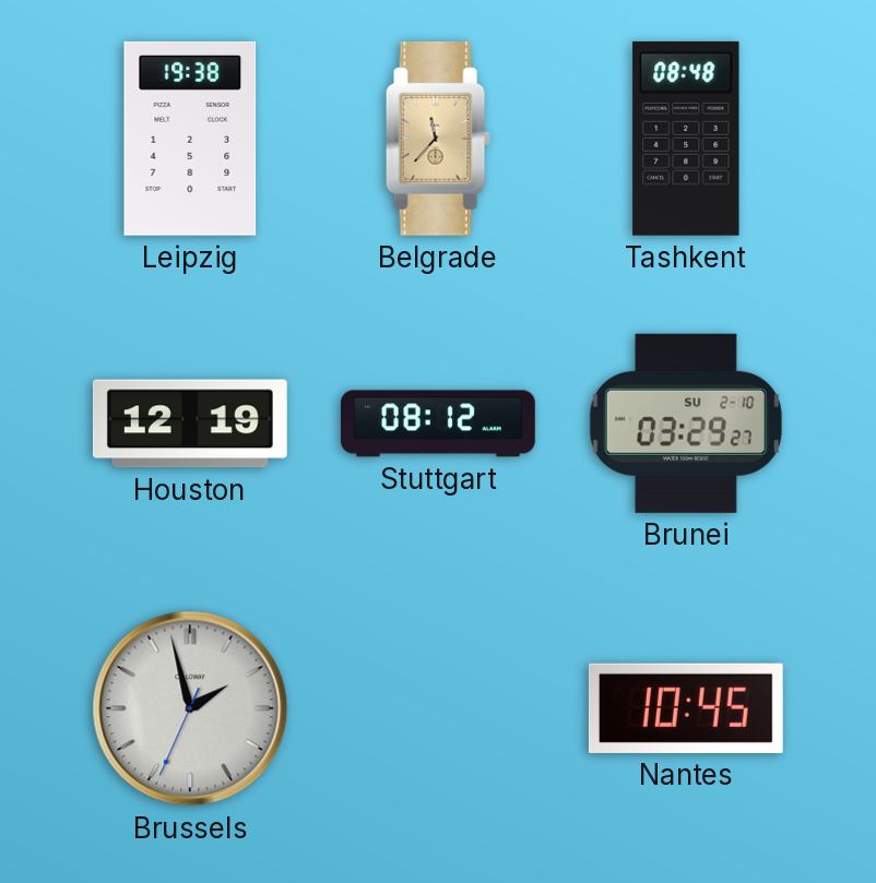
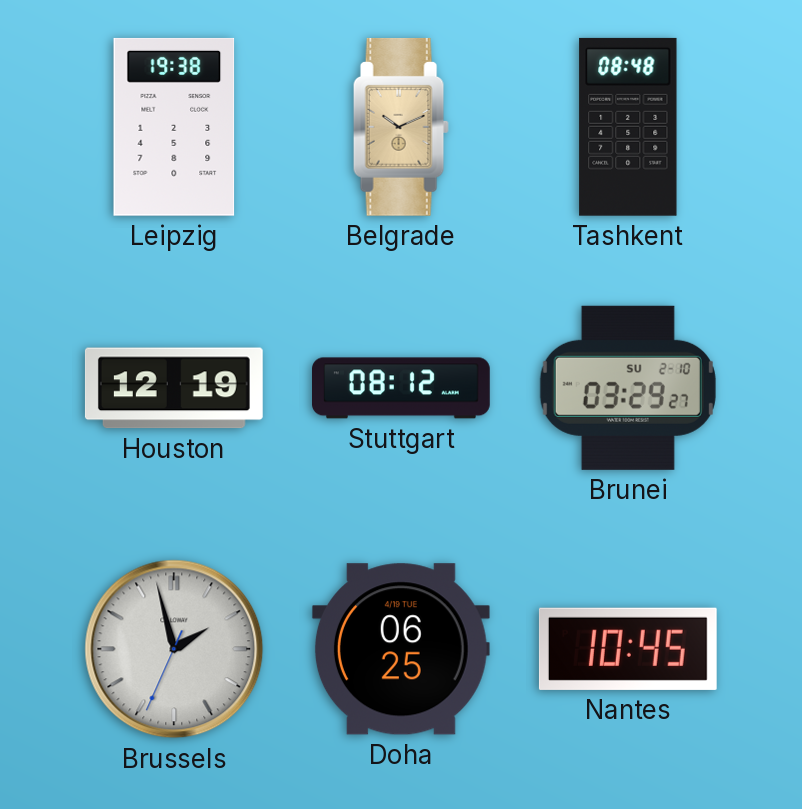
Belgrade: 11:37 -> 10:11 (401, 127)
Doha: none -> 06:25 (401, 649)
